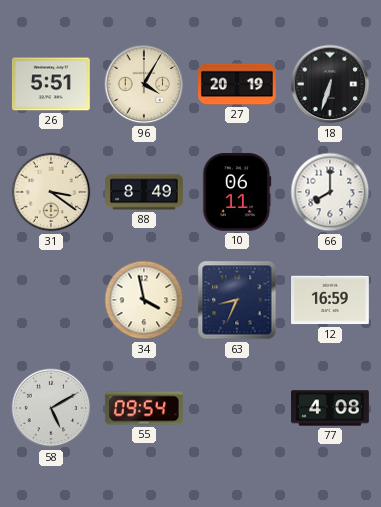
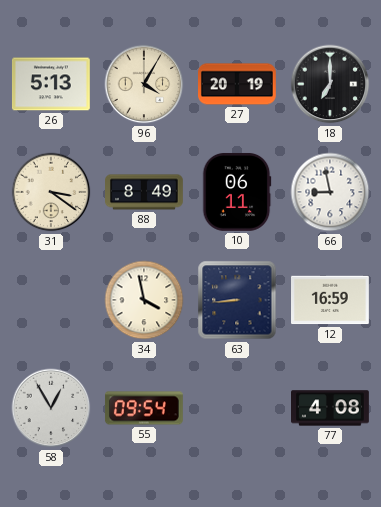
26: 5:51 -> 5:13 (51, 84)
18: 6:33 -> 7:00 (330, 84)
66: 8:00 -> 8:58 (330, 192)
63: 8:34 -> 8:44 (237, 300)
58: 5:10 -> 12:55 (51, 408)
